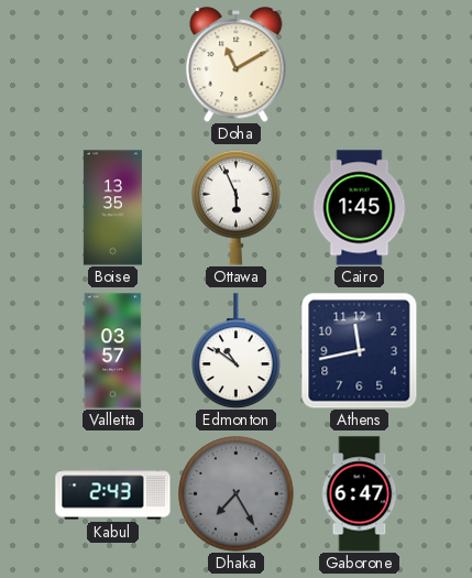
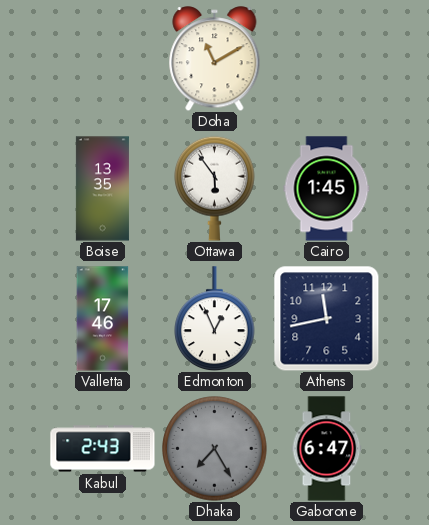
Ottawa: 5:56 -> 5:54 (215, 188)
Valletta: 03:57 -> 17:46 (103, 319)
Edmonton: 10:51 -> 12:56 (215, 318)
